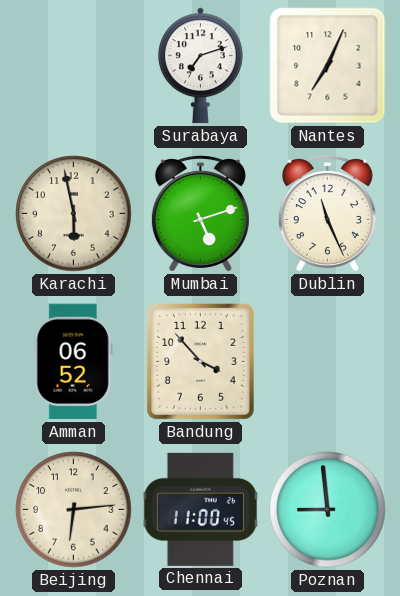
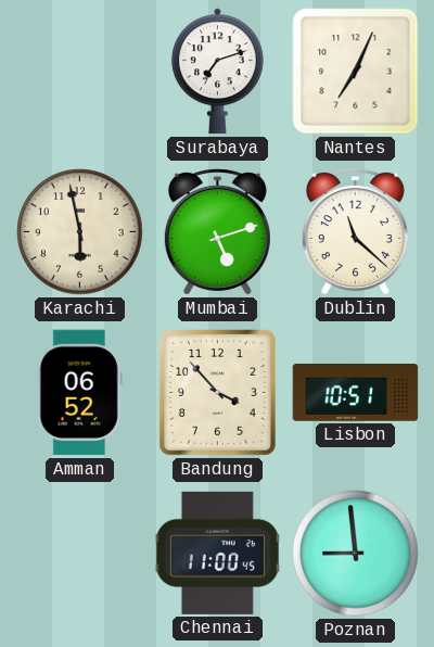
Dublin: 11:26 -> 11:22 (355, 232)
Lisbon: none -> 10:51 (356, 393)
Beijing: 6:14 -> none (74, 510)
